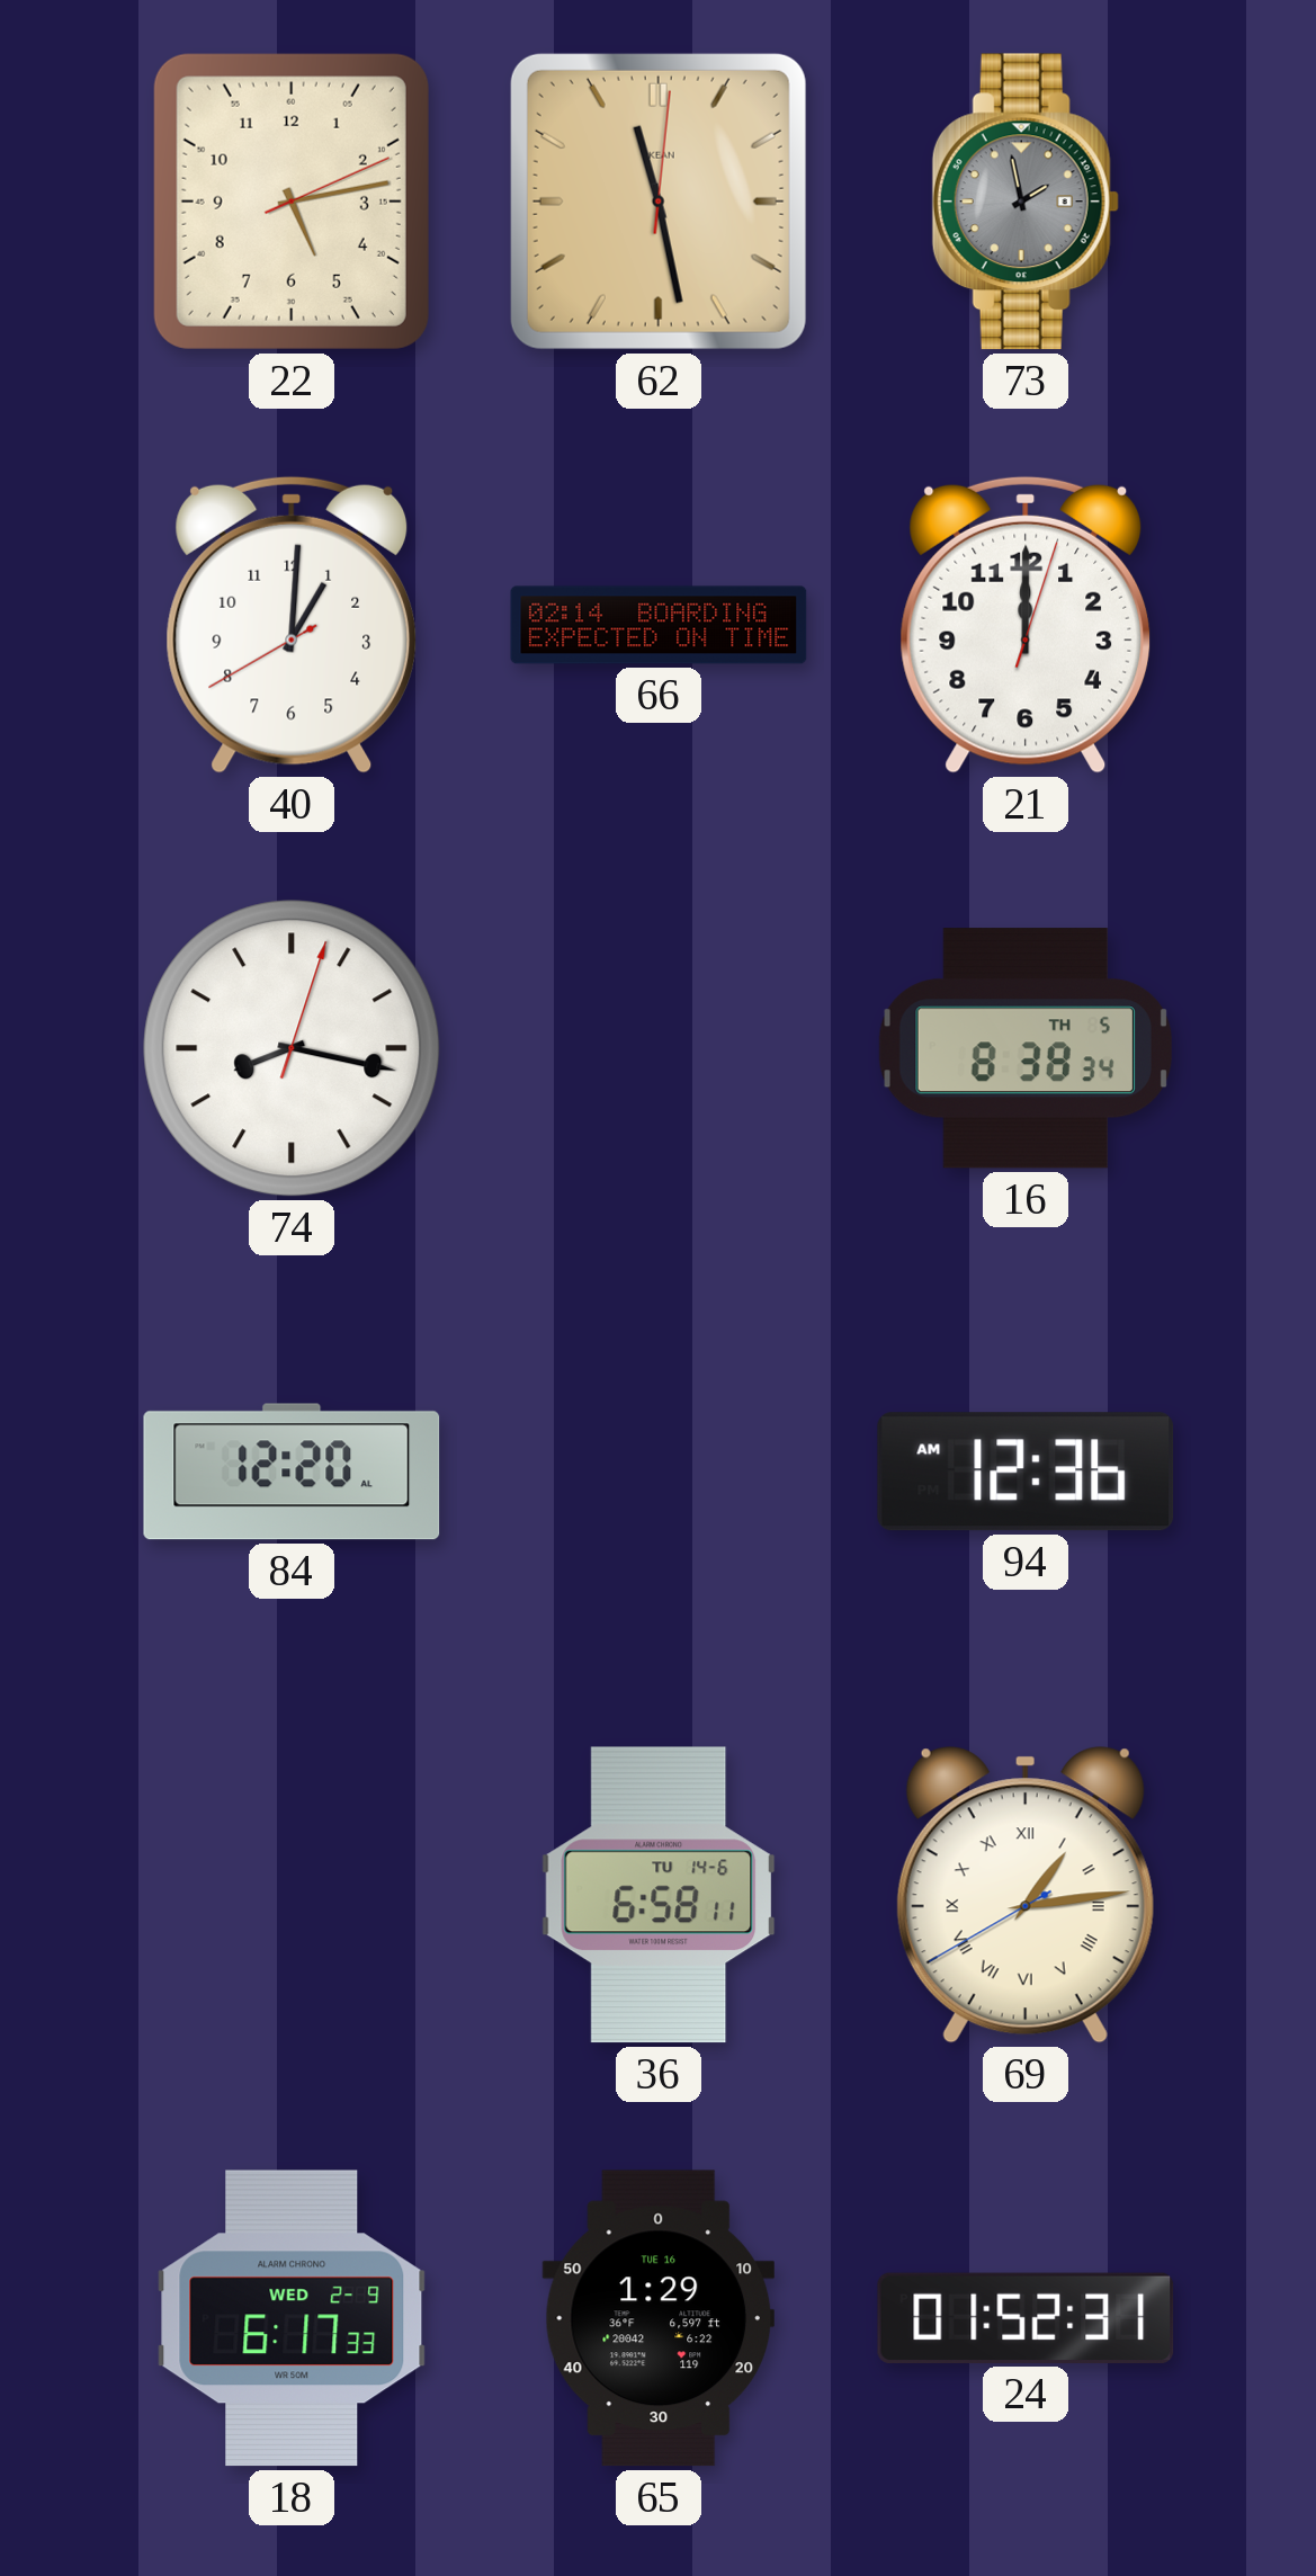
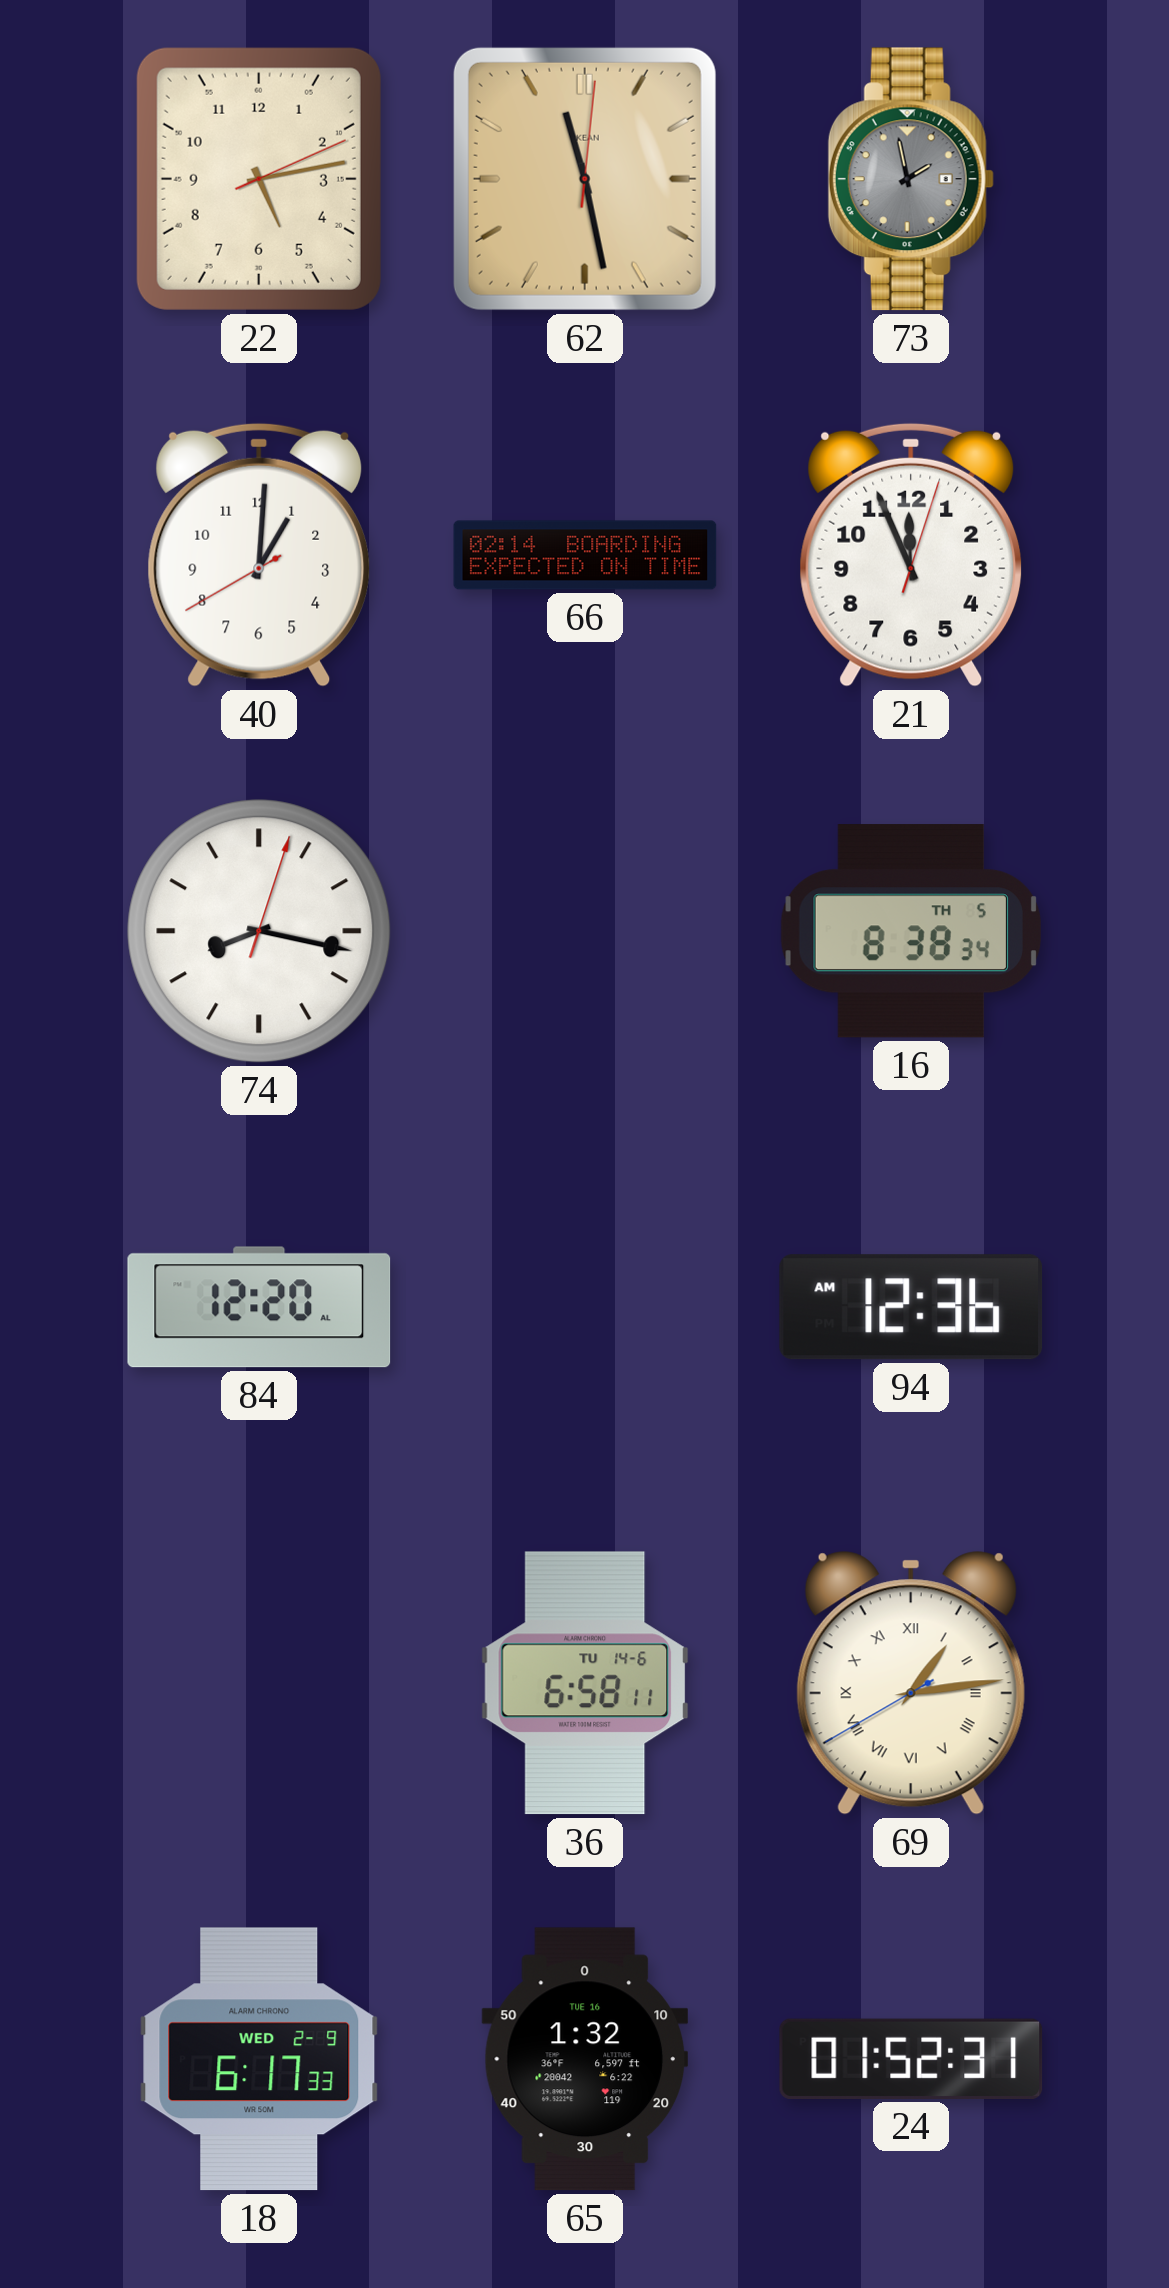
21: 12:00 -> 11:56 (911, 555)
65: 1:29 -> 1:32 (584, 2059)
